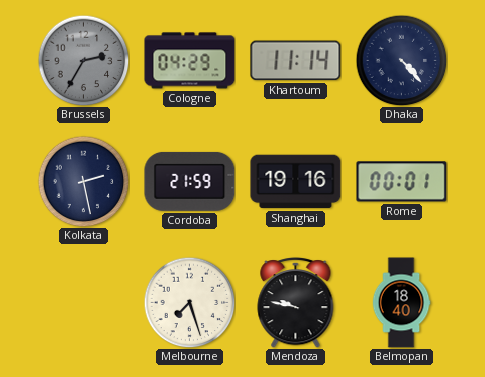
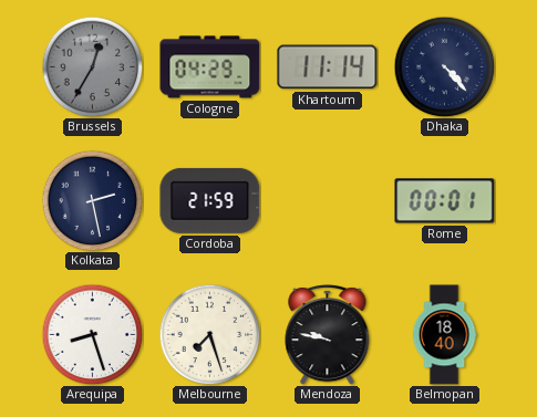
Brussels: 2:35 -> 12:35 (92, 66)
Shanghai: 19:16 -> none (296, 182)
Arequipa: none -> 8:27 (92, 334)
